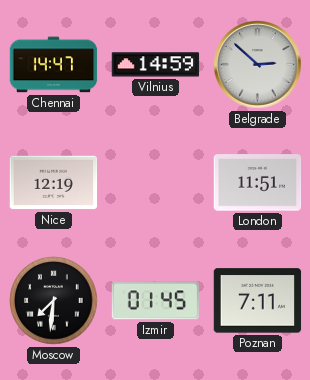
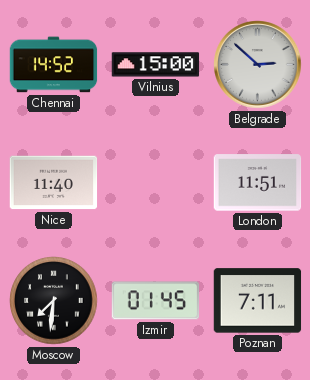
Chennai: 14:47 -> 14:52 (54, 65)
Vilnius: 14:59 -> 15:00 (156, 65)
Nice: 12:19 -> 11:40 (54, 183)
